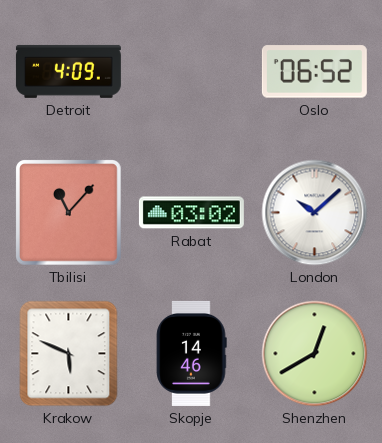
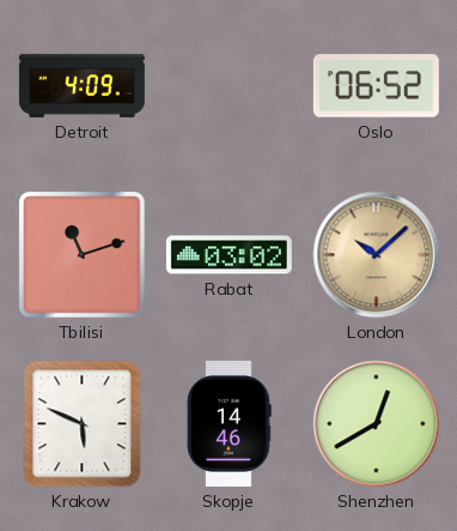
Tbilisi: 11:07 -> 11:12 (83, 255)
London dial: white -> champagne (377, 255)
